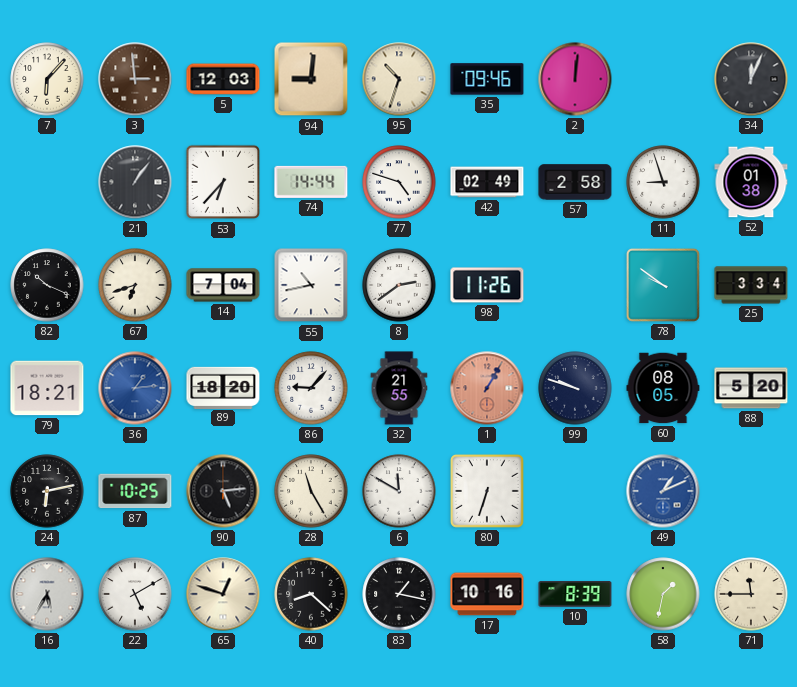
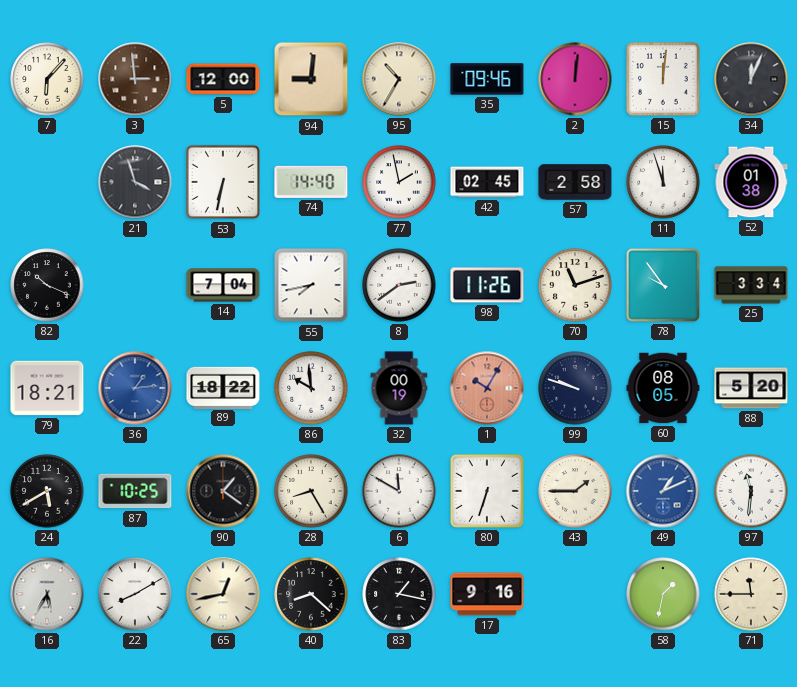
5: 12:03 -> 12:00 (223, 79)
95: 10:33 -> 10:35 (399, 79)
15: none -> 12:01 (663, 79)
21: 1:06 -> 3:57 (135, 182)
53: 6:37 -> 6:32 (223, 182)
74: 14:44 -> 14:40 (311, 182)
77: 4:48 -> 1:58 (399, 182)
42: 02:49 -> 02:45 (487, 182)
11: 8:57 -> 11:57 (663, 182)
67: 6:42 -> none (135, 285)
55: 10:43 -> 7:43 (311, 285)
70: none -> 11:12 (575, 285)
78: 9:51 -> 9:54 (663, 285)
89: 18:20 -> 18:22 (223, 387)
86: 9:07 -> 9:59 (311, 388)
32: 21:55 -> 00:19 (399, 388)
1: 1:05 -> 10:05 (487, 388)
24: 6:13 -> 5:40 (47, 491)
90: 5:14 -> 1:21 (223, 491)
28: 11:25 -> 8:25 (311, 491)
43: none -> 1:45 (575, 491)
97: none -> 11:31 (751, 491)
22: 5:10 -> 8:10 (135, 594)
65: 12:48 -> 12:43 (223, 594)
17: 10:16 -> 9:16 (487, 594)
10: 8:39 -> none (575, 594)
